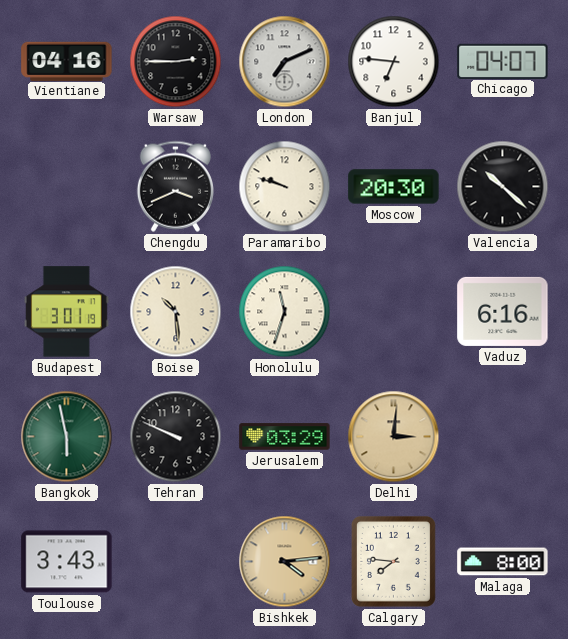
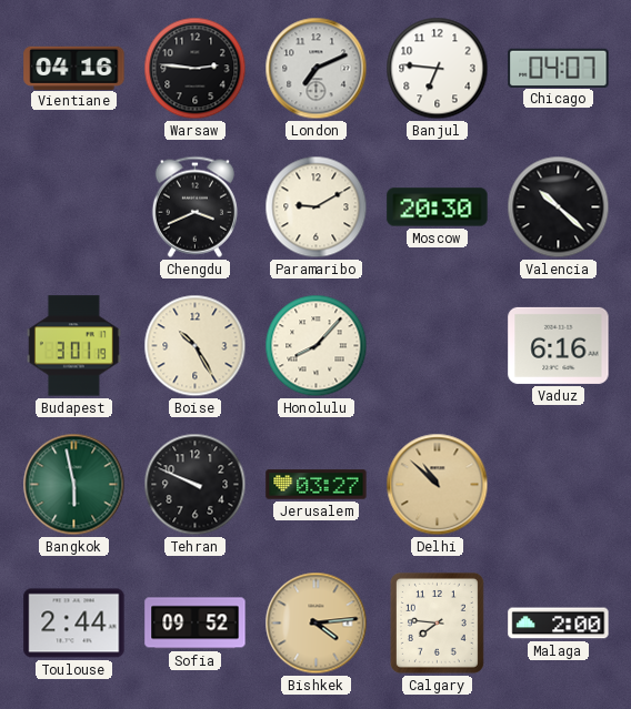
Warsaw: 2:45 -> 2:46 (196, 69)
Paramaribo: 9:48 -> 9:10 (317, 207)
Boise: 10:29 -> 10:25 (196, 346)
Honolulu: 11:33 -> 8:07 (317, 346)
Jerusalem: 03:29 -> 03:27 (317, 485)
Delhi: 3:01 -> 10:52 (438, 485)
Toulouse: 3:43 -> 2:44 (74, 624)
Sofia: none -> 09:52 (196, 624)
Malaga: 8:00 -> 2:00 (559, 624)
